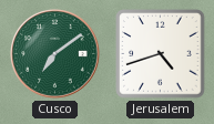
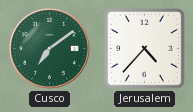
Jerusalem: 4:42 -> 4:37 (145, 49)
